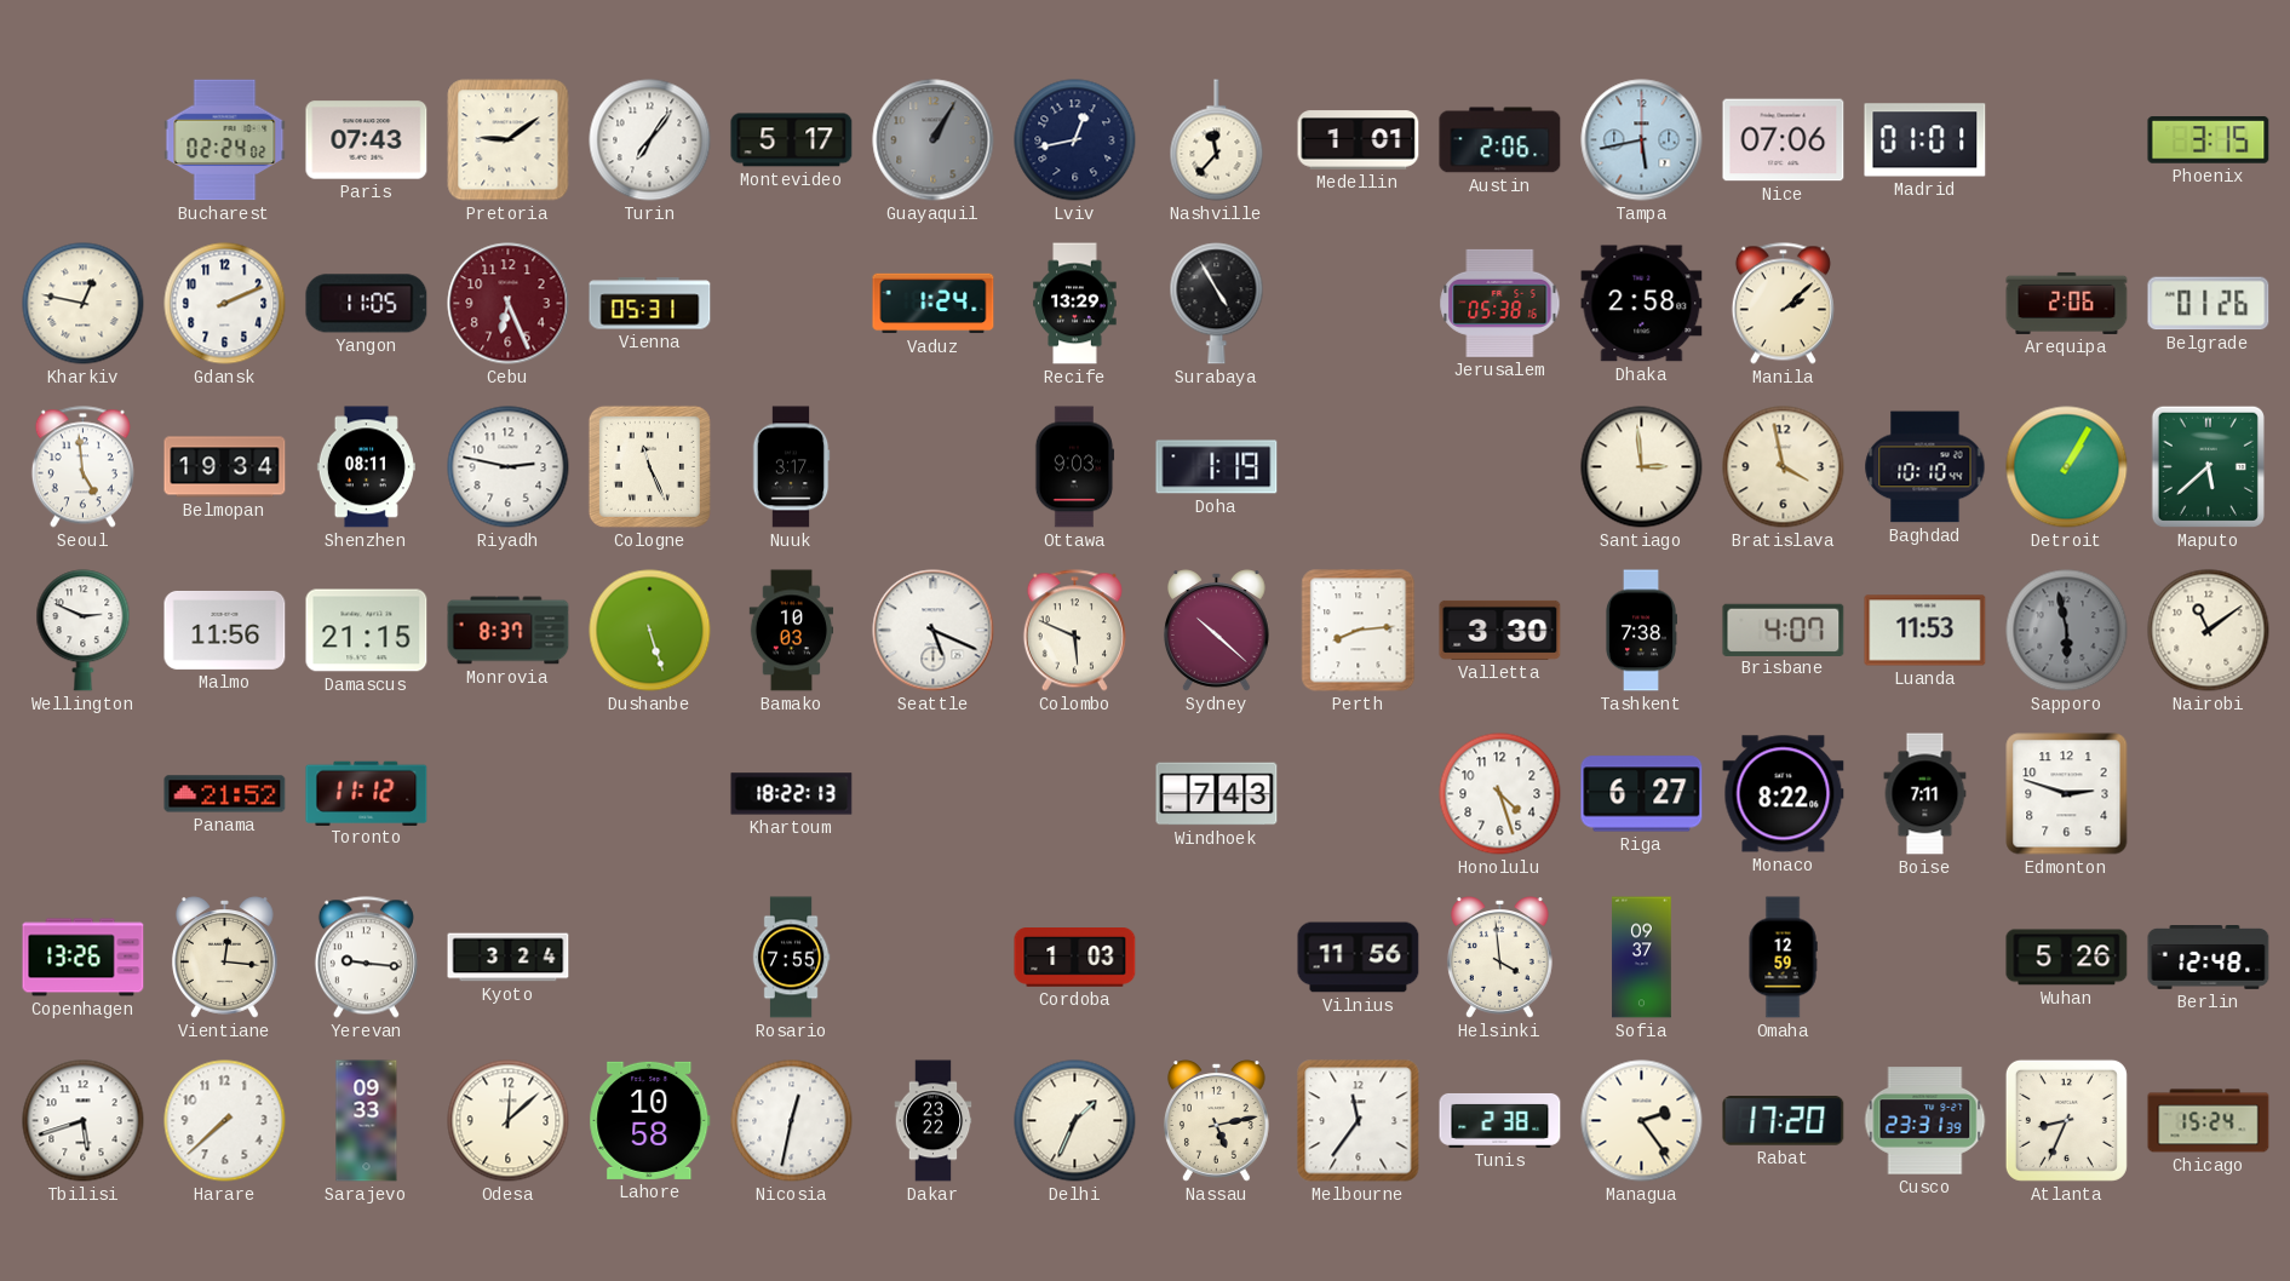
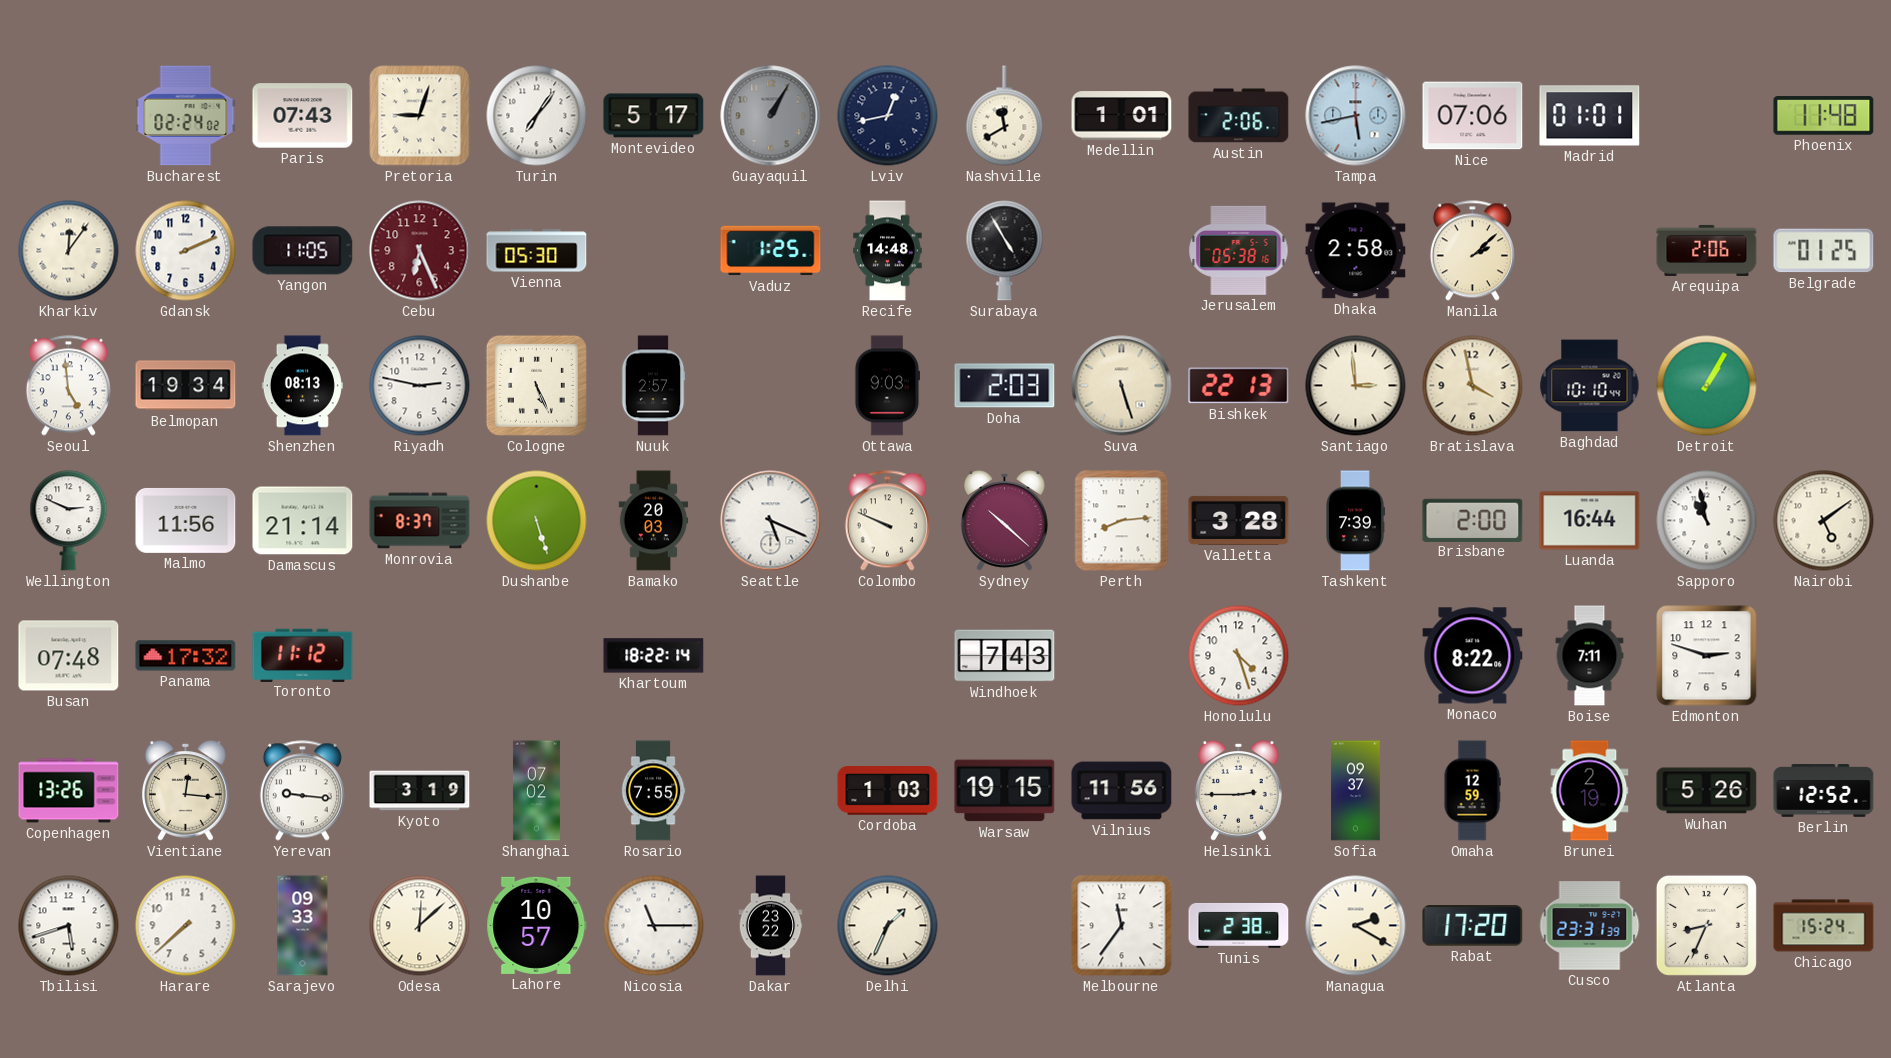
Pretoria: 9:09 -> 9:03 (420, 116)
Nashville: 11:37 -> 11:40 (1005, 116)
Phoenix: 3:15 -> 11:48 (1824, 116)
Kharkiv: 12:47 -> 12:06 (69, 251)
Vienna: 05:31 -> 05:30 (537, 251)
Vaduz: 1:24 -> 1:25 (771, 251)
Recife: 13:29 -> 14:48 (888, 251)
Belgrade: 01:26 -> 01:25 (1824, 251)
Shenzhen: 08:11 -> 08:13 (302, 386)
Cologne: 11:26 -> 5:26 (536, 385)
Nuuk: 3:17 -> 2:57 (653, 386)
Doha: 1:19 -> 2:03 (1005, 386)
Suva: none -> 5:27 (1122, 386)
Bishkek: none -> 22:13 (1239, 386)
Maputo: 5:38 -> none (2208, 466)
Damascus: 21:15 -> 21:14 (303, 521)
Bamako: 10:03 -> 20:03 (654, 521)
Colombo: 5:49 -> 9:49 (887, 521)
Valletta: 3:30 -> 3:28 (1239, 520)
Tashkent: 7:38 -> 7:39 (1355, 521)
Brisbane: 4:07 -> 2:00 (1473, 520)
Luanda: 11:53 -> 16:44 (1590, 521)
Sapporo: 5:58 -> 10:58 (1707, 521)
Sapporo dial: grey -> white (1707, 521)
Nairobi: 11:09 -> 5:09 (1824, 521)
Busan: none -> 07:48 (69, 656)
Panama: 21:52 -> 17:32 (186, 656)
Khartoum: 18:22:13 -> 18:22:14 (654, 656)
Riga: 6:27 -> none (1642, 794)
Kyoto: 3:24 -> 3:19 (420, 791)
Shanghai: none -> 07:02 (536, 791)
Warsaw: none -> 19:15 (1005, 791)
Helsinki: 3:59 -> 2:45 (1238, 791)
Brunei: none -> 2:19 (1590, 791)
Berlin: 12:48 -> 12:52 (1824, 791)
Lahore: 10:58 -> 10:57 (537, 925)
Nicosia: 12:32 -> 11:15 (654, 926)
Nassau: 5:13 -> none (1216, 1121)
Managua: 2:24 -> 2:20 (1356, 926)
